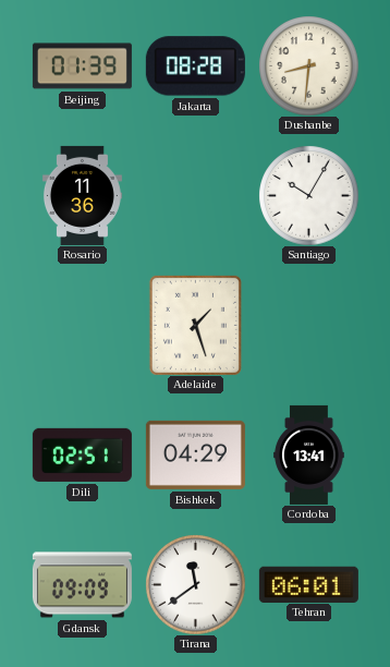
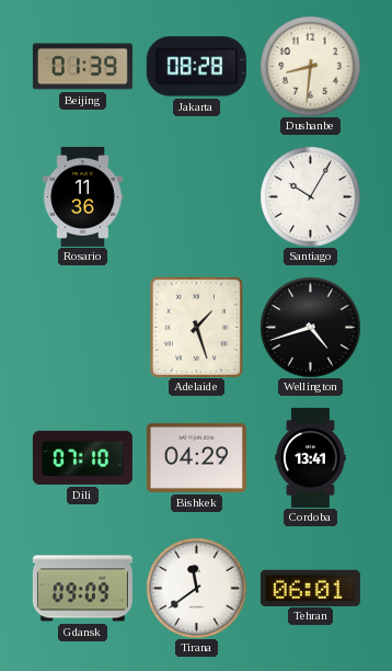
Wellington: none -> 4:42 (310, 327)
Dili: 02:51 -> 07:10 (82, 457)
